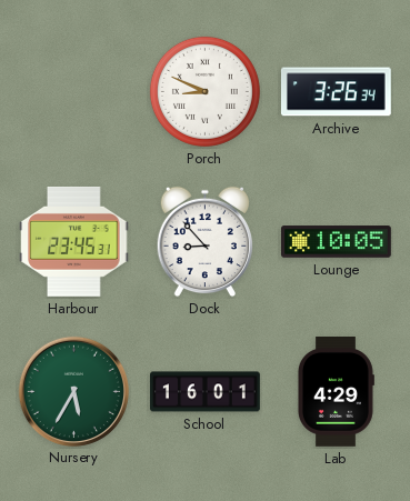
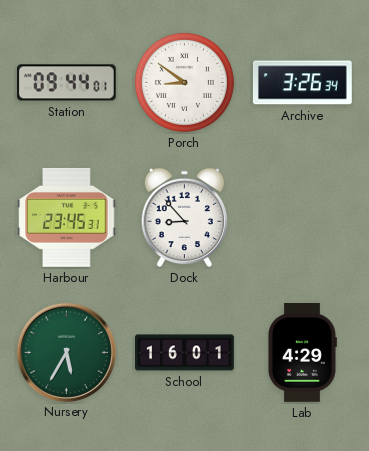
Station: none -> 09:44 (66, 83)
Porch: 8:49 -> 8:51 (184, 82)
Lounge: 10:05 -> none (337, 242)
